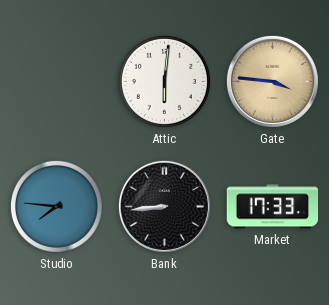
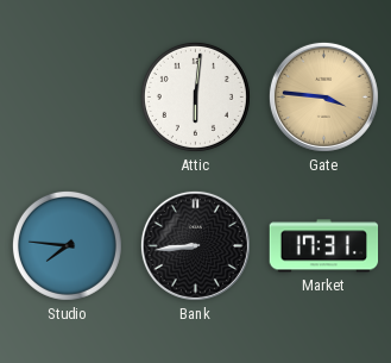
Market: 17:33 -> 17:31 (324, 246)
